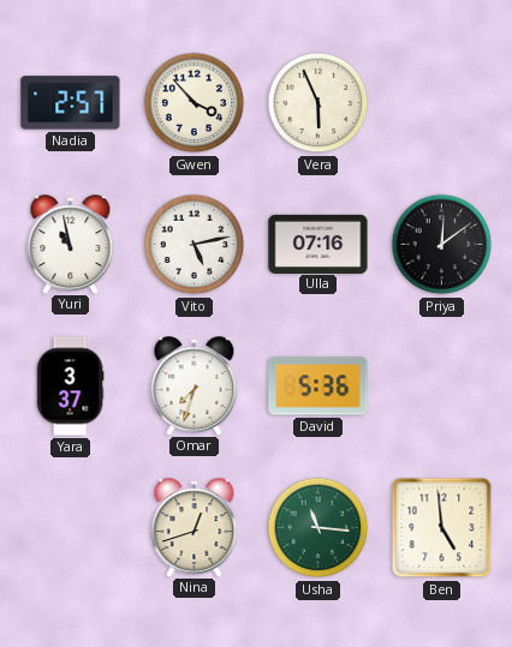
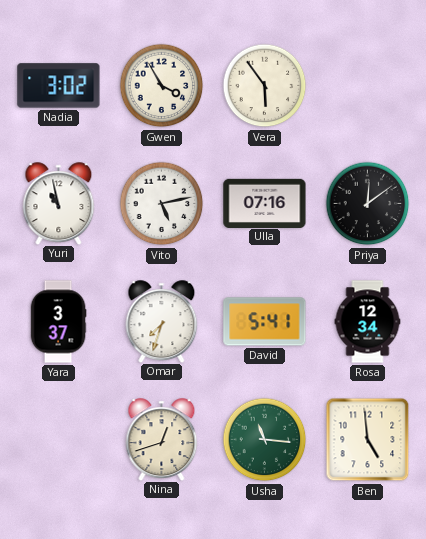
Nadia: 2:57 -> 3:02 (59, 86)
Gwen: 3:53 -> 3:55 (162, 86)
Vera: 5:56 -> 5:54 (265, 86)
David: 5:36 -> 5:41 (265, 322)
Rosa: none -> 12:34 (368, 322)
